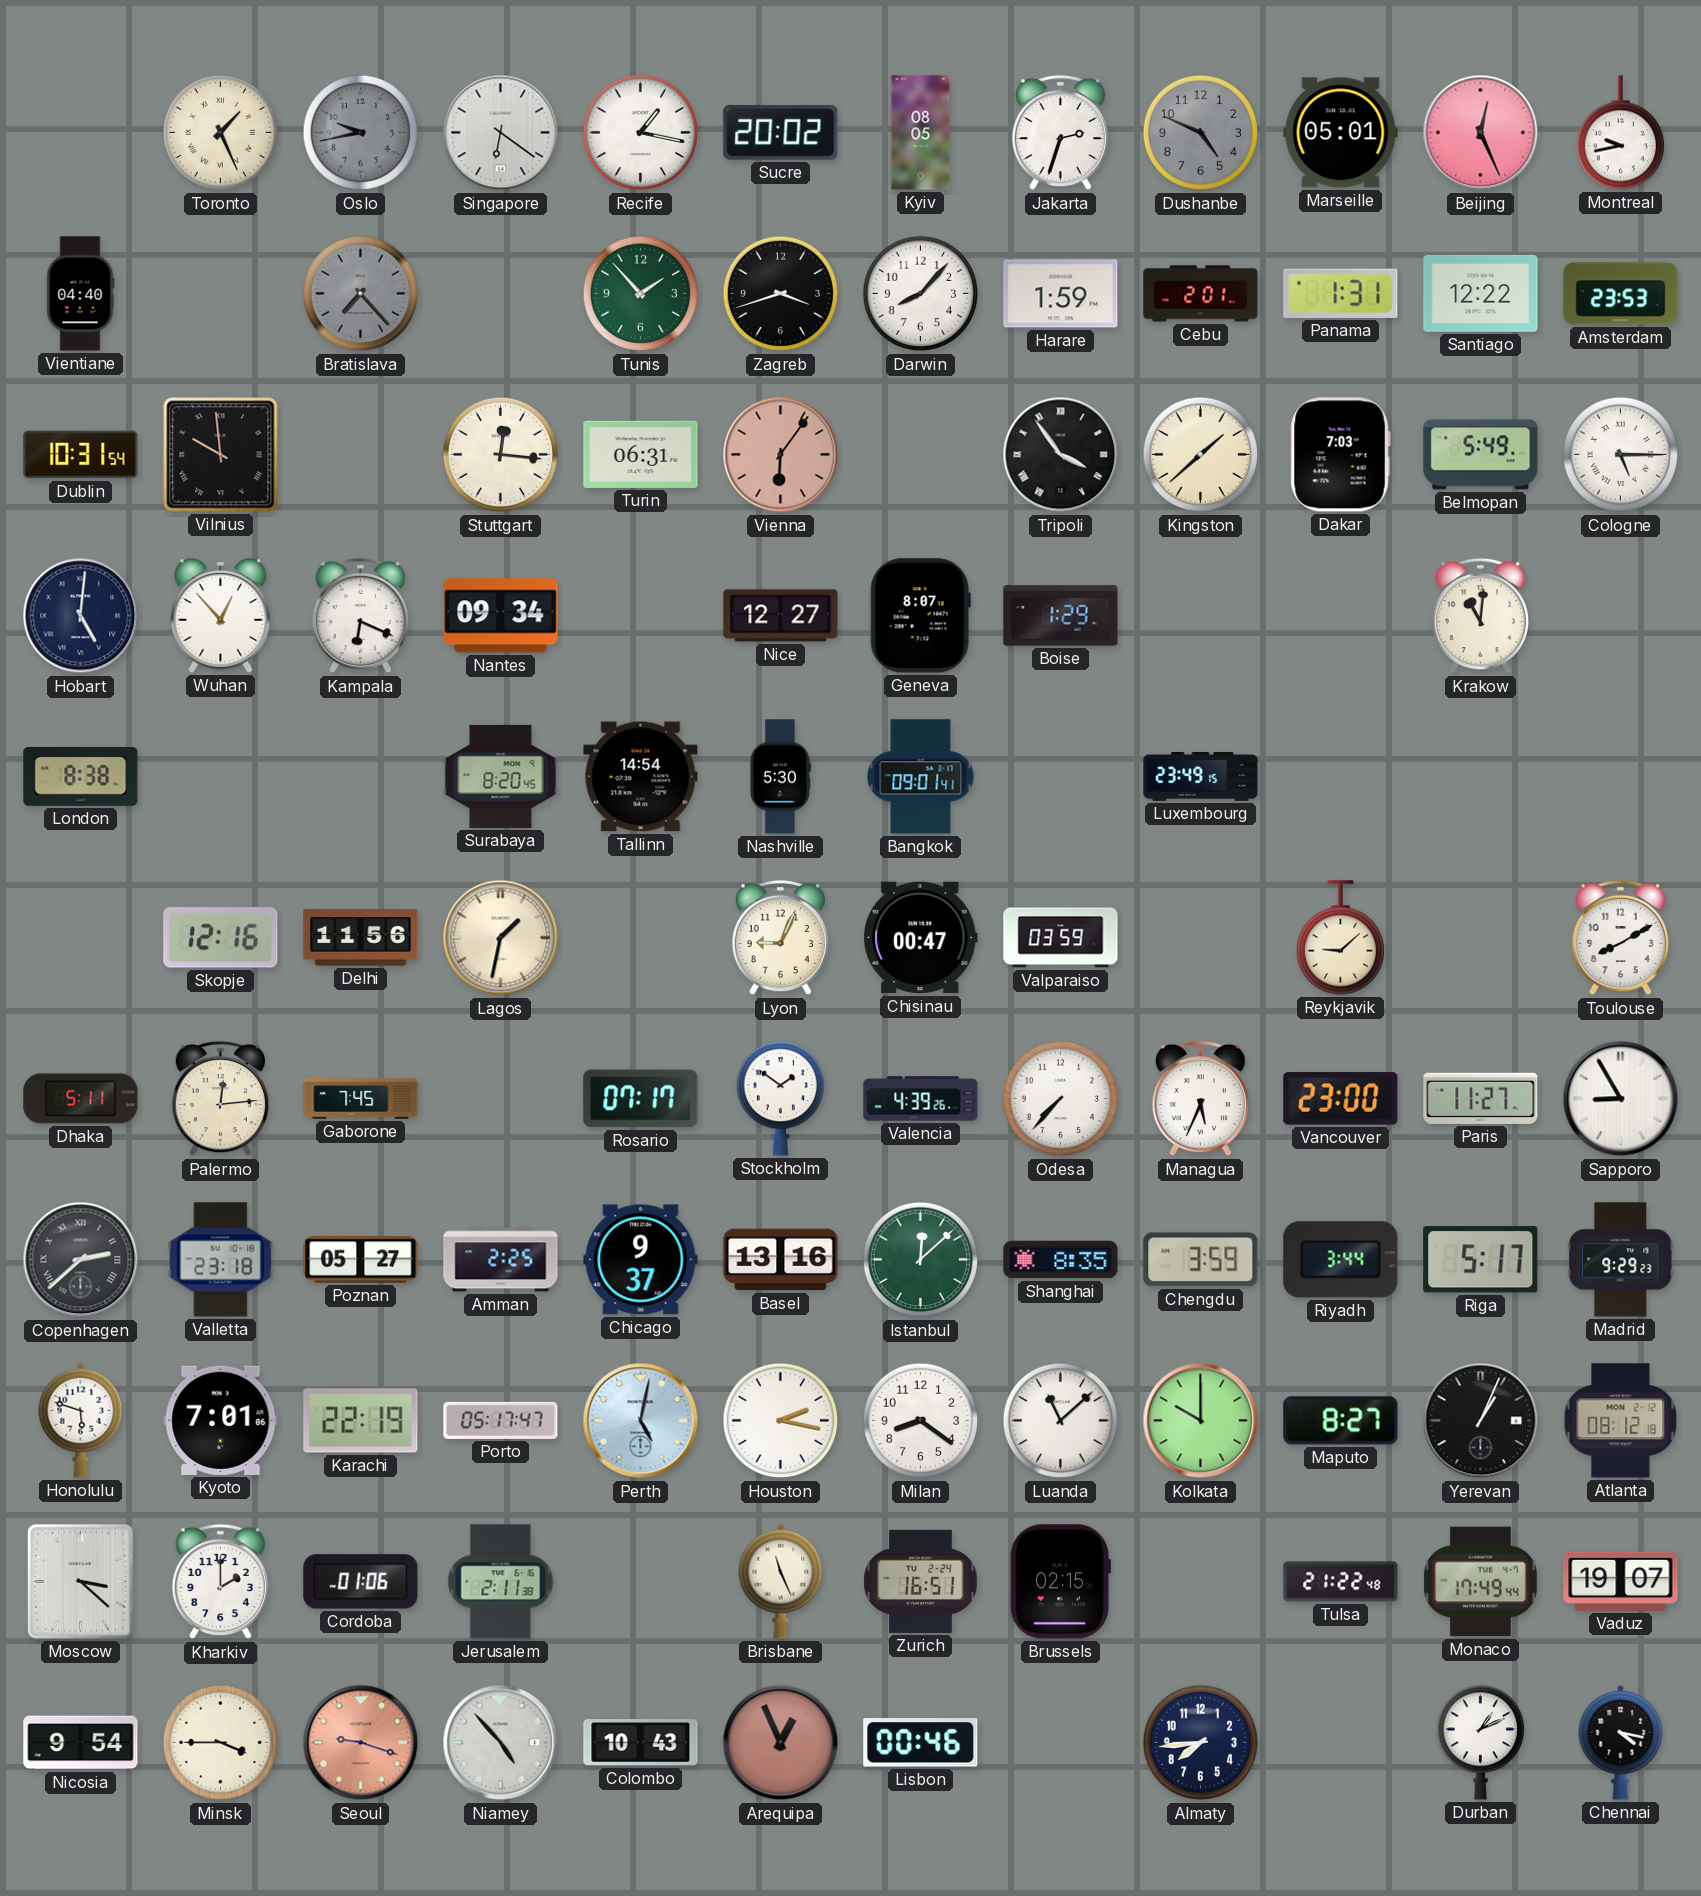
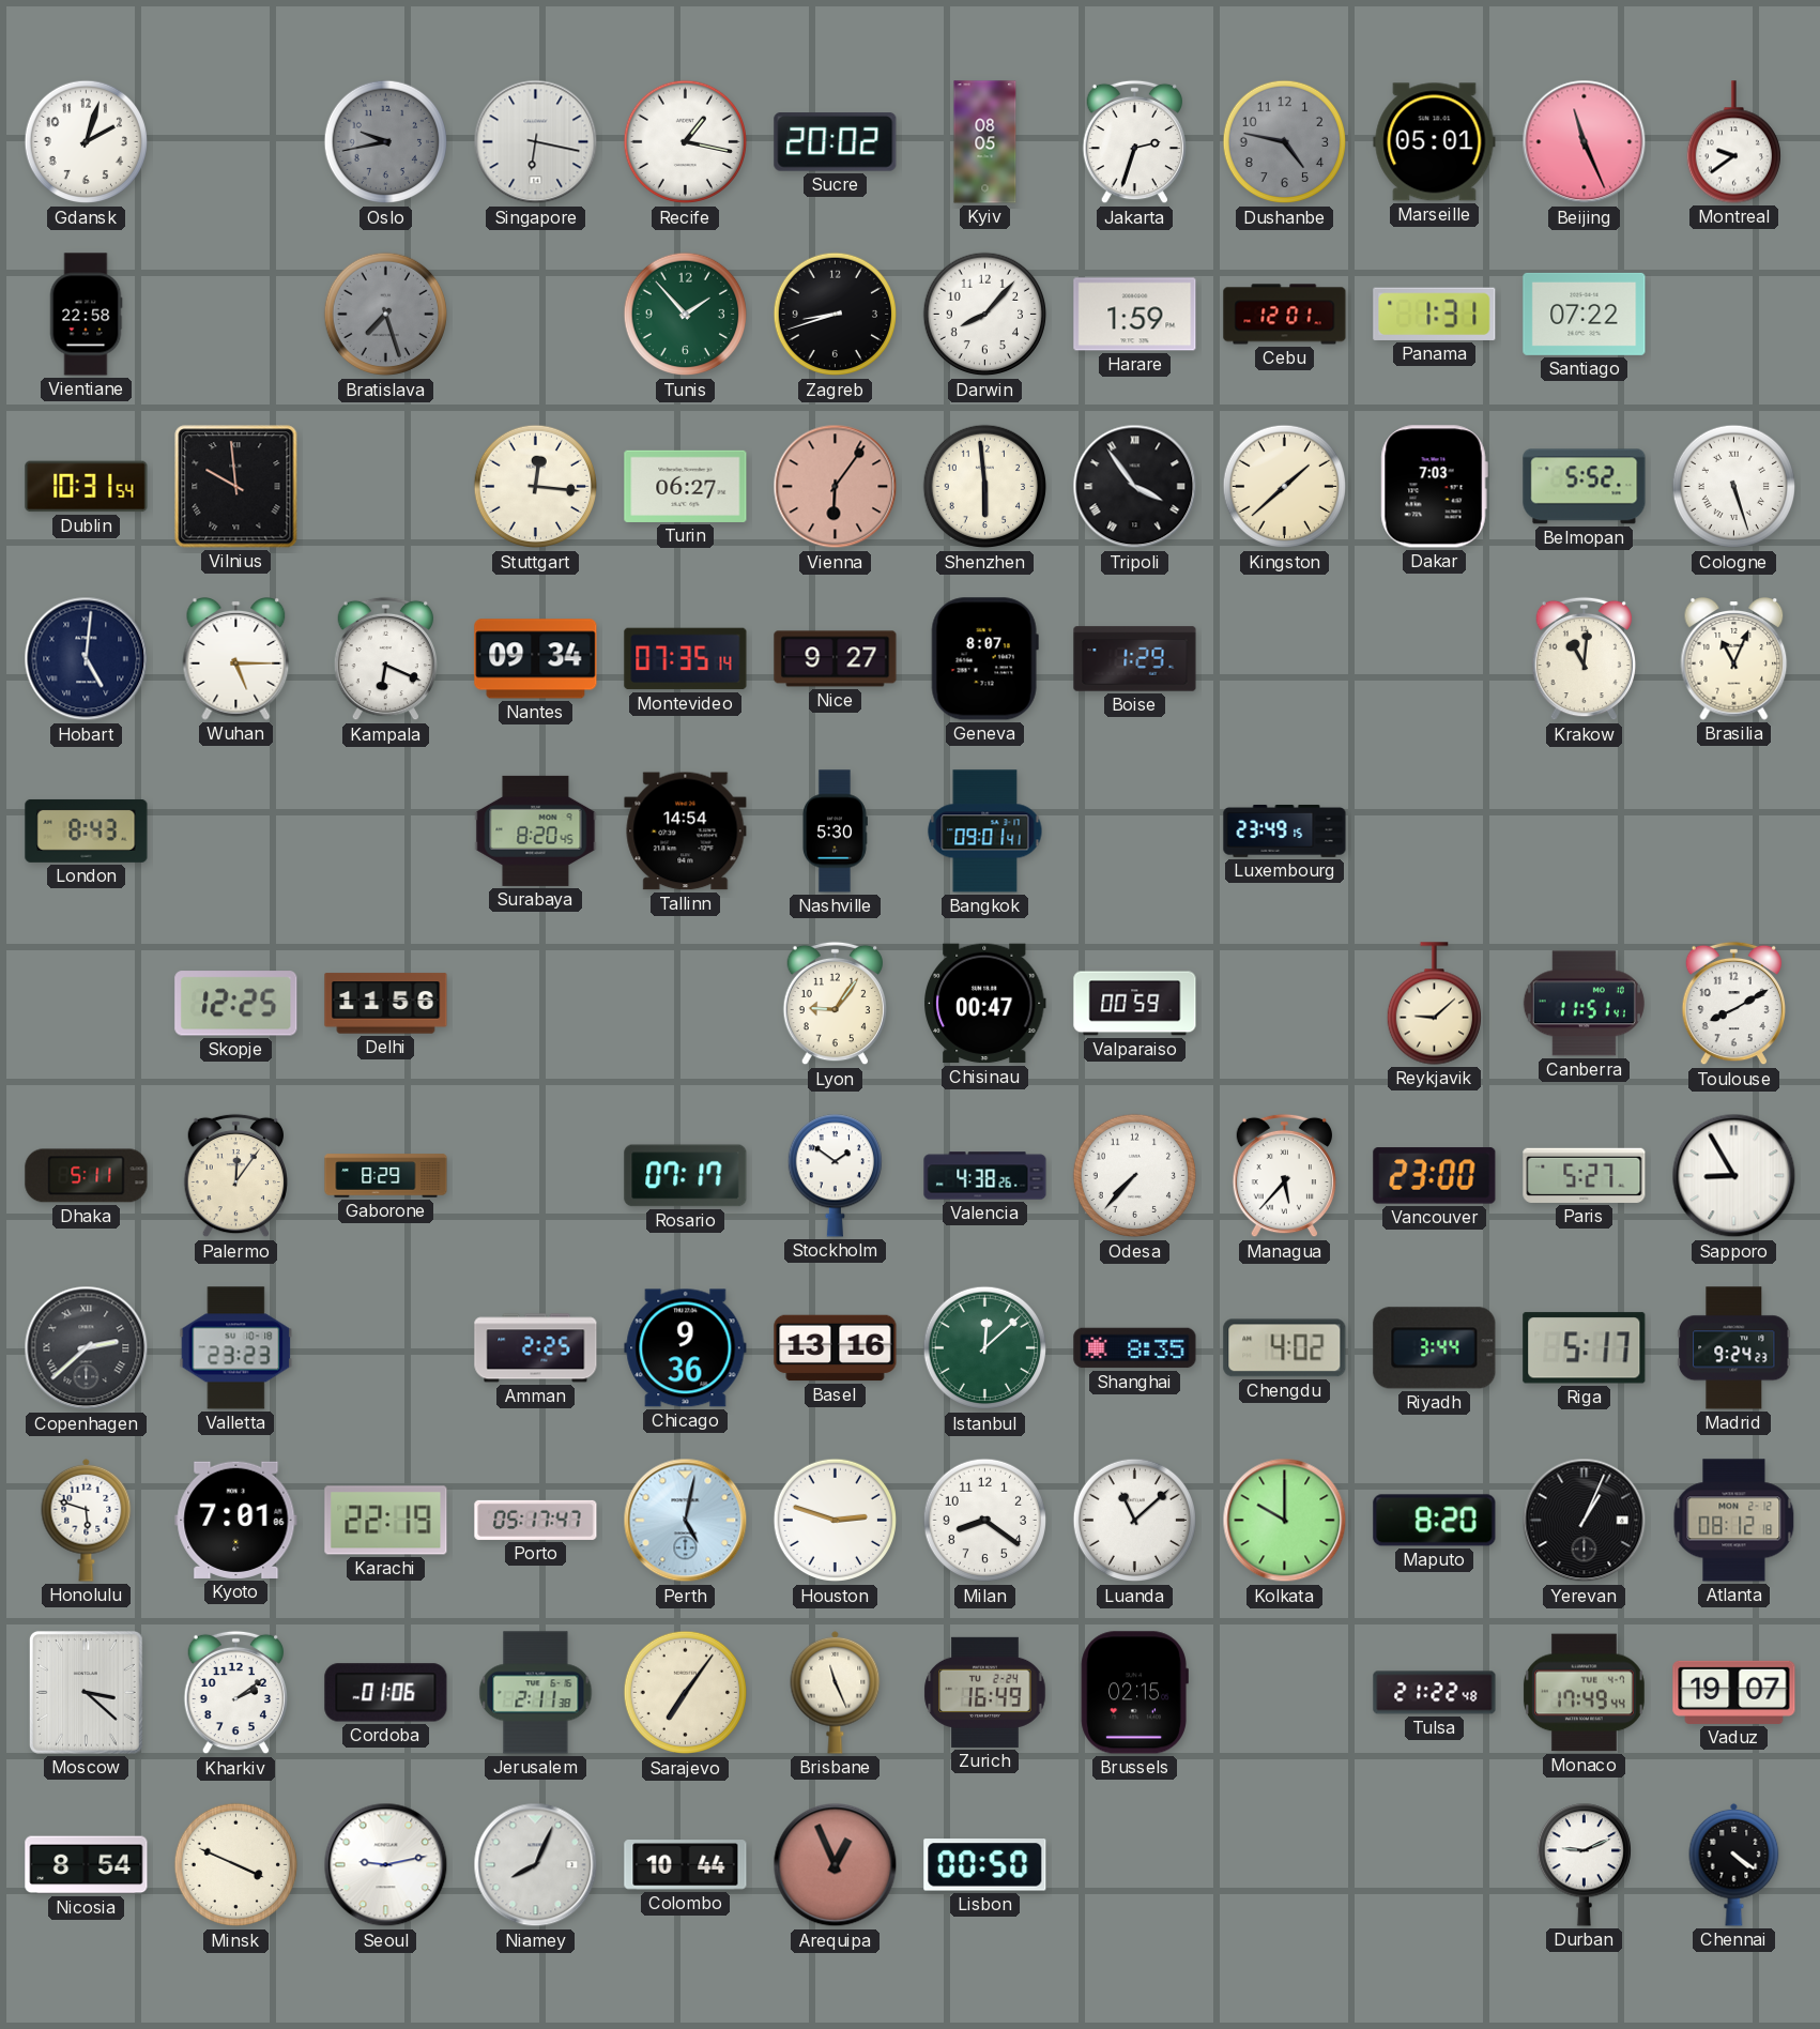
Gdansk: none -> 2:03 (87, 142)
Toronto: 1:26 -> none (221, 133)
Singapore: 6:21 -> 6:17 (536, 142)
Dushanbe: 4:49 -> 4:47 (1285, 142)
Beijing: 12:26 -> 11:26 (1585, 142)
Montreal: 9:43 -> 9:39 (1733, 142)
Vientiane: 04:40 -> 22:58 (86, 315)
Bratislava: 7:23 -> 7:27 (386, 315)
Zagreb: 3:42 -> 8:42 (836, 315)
Cebu: 2:01 -> 12:01 (1285, 315)
Santiago: 12:22 -> 07:22 (1585, 314)
Amsterdam: 23:53 -> none (1621, 294)
Turin: 06:31 -> 06:27 (686, 486)
Shenzhen: none -> 5:59 (985, 487)
Belmopan: 5:49 -> 5:52 (1585, 487)
Cologne: 5:15 -> 5:27 (1734, 487)
Wuhan: 12:53 -> 5:15 (236, 659)
Montevideo: none -> 07:35 (686, 659)
Nice: 12:27 -> 9:27 (836, 659)
Brasilia: none -> 11:04 (1734, 659)
London: 8:38 -> 8:43 (87, 830)
Skopje: 12:16 -> 12:25 (236, 1004)
Lagos: 1:32 -> none (501, 938)
Lyon: 9:04 -> 9:06 (835, 1004)
Valparaiso: 03:59 -> 00:59 (1135, 1004)
Canberra: none -> 11:51 (1584, 1004)
Palermo: 12:14 -> 12:06 (235, 1176)
Gaborone: 7:45 -> 8:29 (386, 1176)
Valencia: 4:39 -> 4:38 (985, 1176)
Managua: 5:34 -> 5:37 (1284, 1176)
Paris: 11:27 -> 5:27 (1585, 1175)
Valletta: 23:18 -> 23:23 (236, 1348)
Poznan: 05:27 -> none (361, 1260)
Chicago: 9:37 -> 9:36 (686, 1348)
Chengdu: 3:59 -> 4:02 (1285, 1348)
Madrid: 9:29 -> 9:24 (1733, 1348)
Houston: 2:17 -> 2:48 (836, 1521)
Maputo: 8:27 -> 8:20 (1435, 1521)
Kharkiv: 2:00 -> 2:09 (235, 1693)
Sarajevo: none -> 7:06 (686, 1693)
Zurich: 16:51 -> 16:49 (985, 1692)
Nicosia: 9:54 -> 8:54 (87, 1865)
Minsk: 3:45 -> 3:49 (236, 1865)
Seoul: 9:18 -> 9:13 (386, 1865)
Seoul dial: salmon -> white (386, 1865)
Niamey: 4:53 -> 8:04 (536, 1865)
Colombo: 10:43 -> 10:44 (686, 1865)
Lisbon: 00:46 -> 00:50 (985, 1865)
Almaty: 7:44 -> none (1201, 1743)
Durban: 1:11 -> 9:11 (1584, 1865)
Chennai: 4:17 -> 4:21 (1734, 1864)
